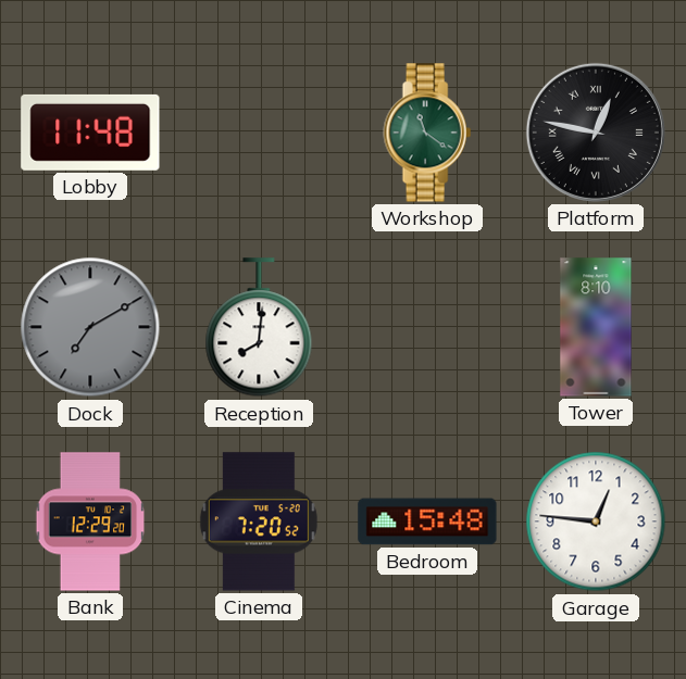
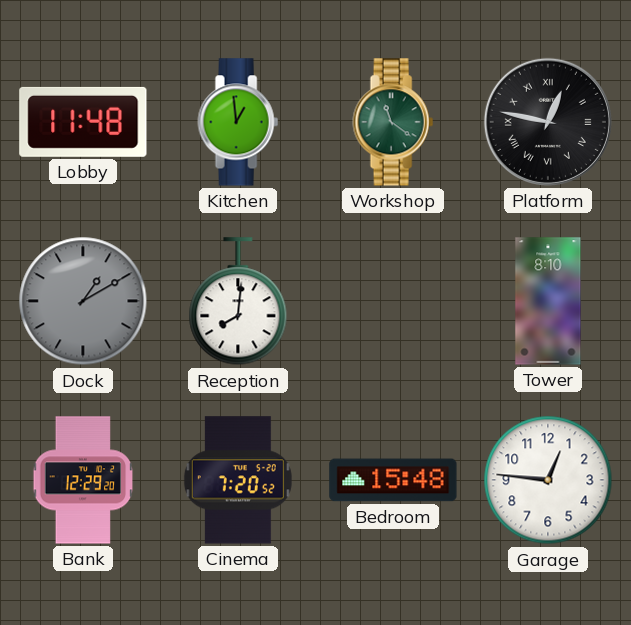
Kitchen: none -> 12:59 (238, 122)
Dock: 7:10 -> 1:10 (83, 301)
